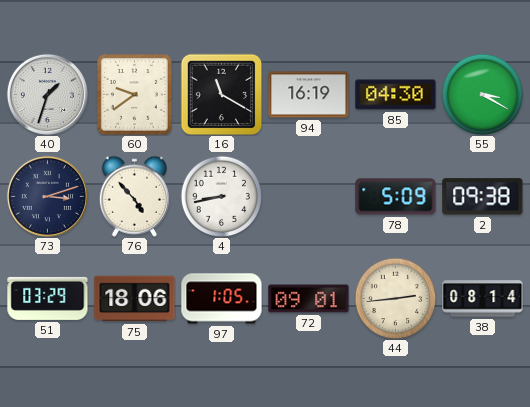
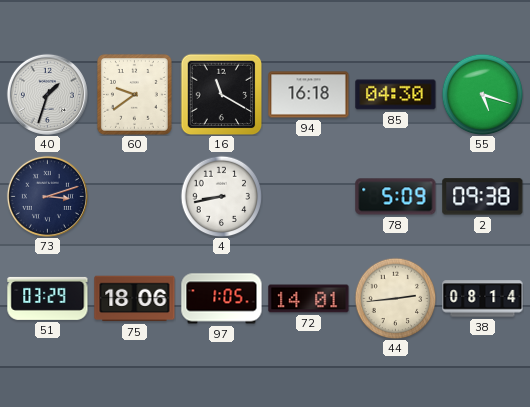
94: 16:19 -> 16:18 (309, 95)
55: 3:20 -> 5:18 (482, 94)
76: 4:53 -> none (134, 196)
72: 09:01 -> 14:01 (309, 299)
